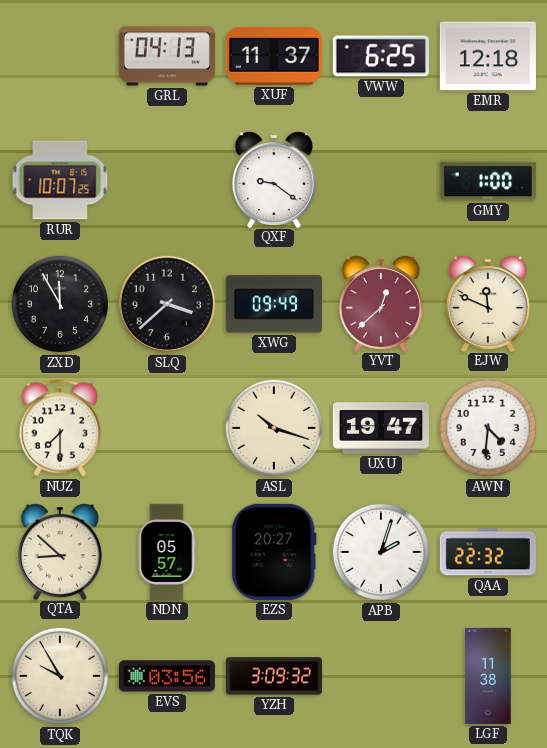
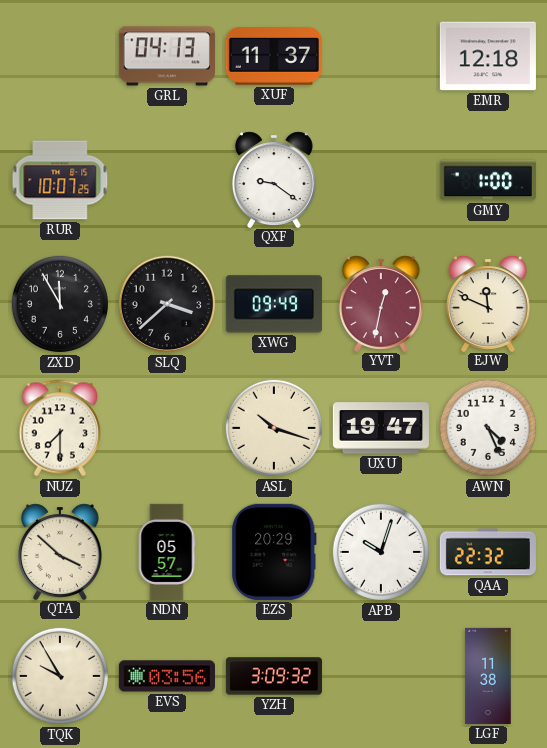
VWW: 6:25 -> none (381, 56)
YVT: 12:38 -> 12:32 (381, 303)
AWN: 4:31 -> 4:26 (488, 428)
QTA: 8:52 -> 3:52 (60, 551)
EZS: 20:27 -> 20:29 (275, 552)
APB: 2:03 -> 10:03 (381, 552)
